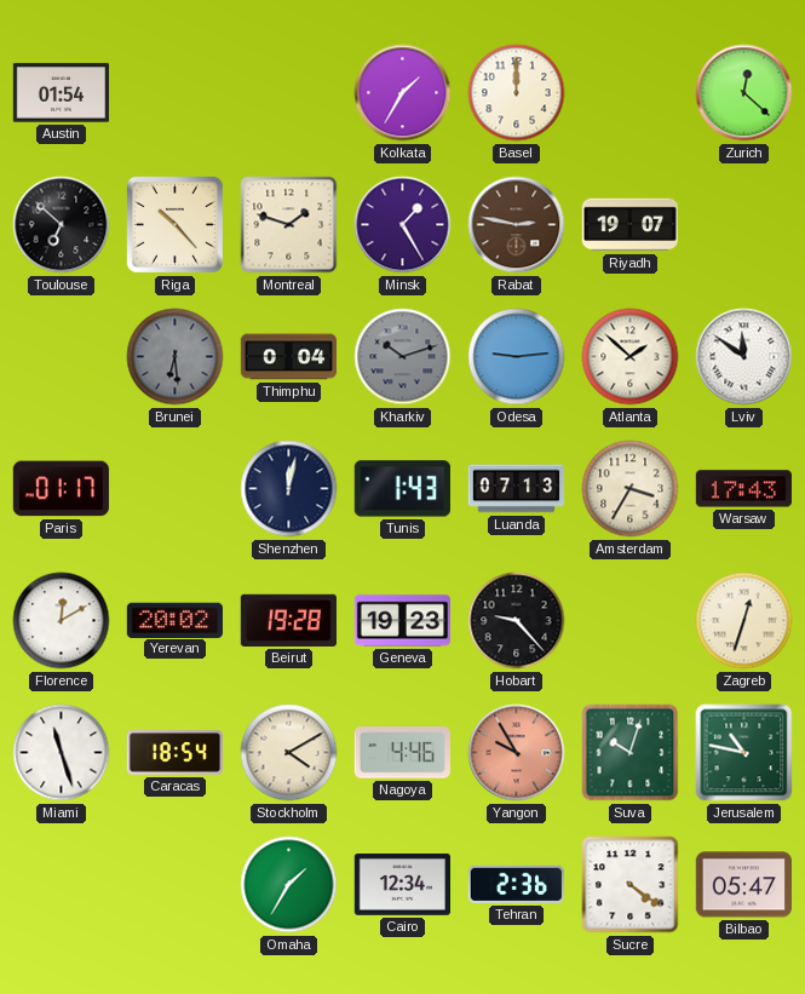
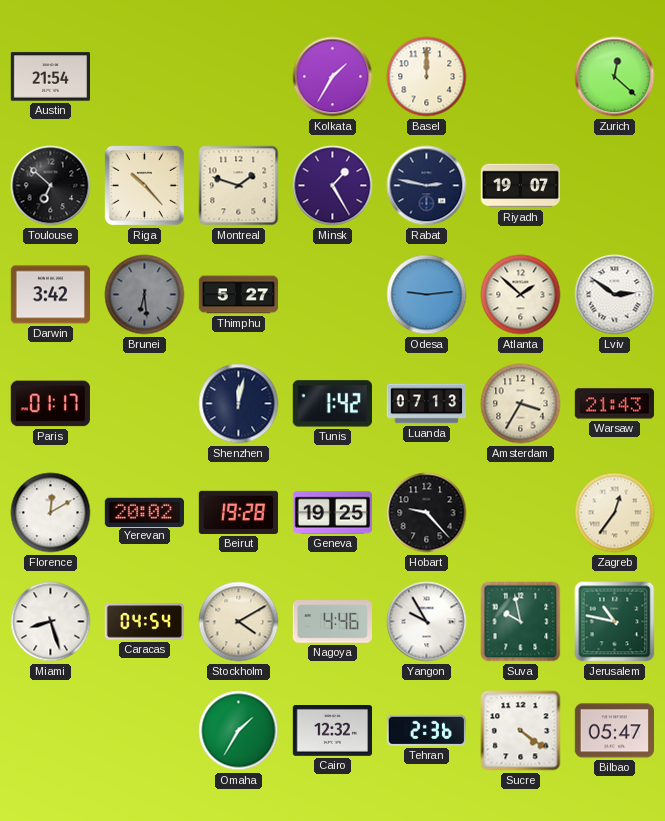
Austin: 01:54 -> 21:54 (50, 77)
Rabat dial: brown -> navy (427, 186)
Darwin: none -> 3:42 (50, 295)
Thimphu: 0:04 -> 5:27 (239, 295)
Kharkiv: 10:12 -> none (403, 357)
Lviv: 11:51 -> 2:51 (615, 295)
Tunis: 1:43 -> 1:42 (332, 404)
Warsaw: 17:43 -> 21:43 (614, 404)
Geneva: 19:23 -> 19:25 (332, 513)
Zagreb: 12:33 -> 12:36 (615, 513)
Miami: 11:27 -> 8:27 (51, 622)
Caracas: 18:54 -> 04:54 (144, 622)
Yangon dial: salmon -> white (427, 622)
Suva: 10:03 -> 9:58 (521, 622)
Cairo: 12:34 -> 12:32 (332, 731)
